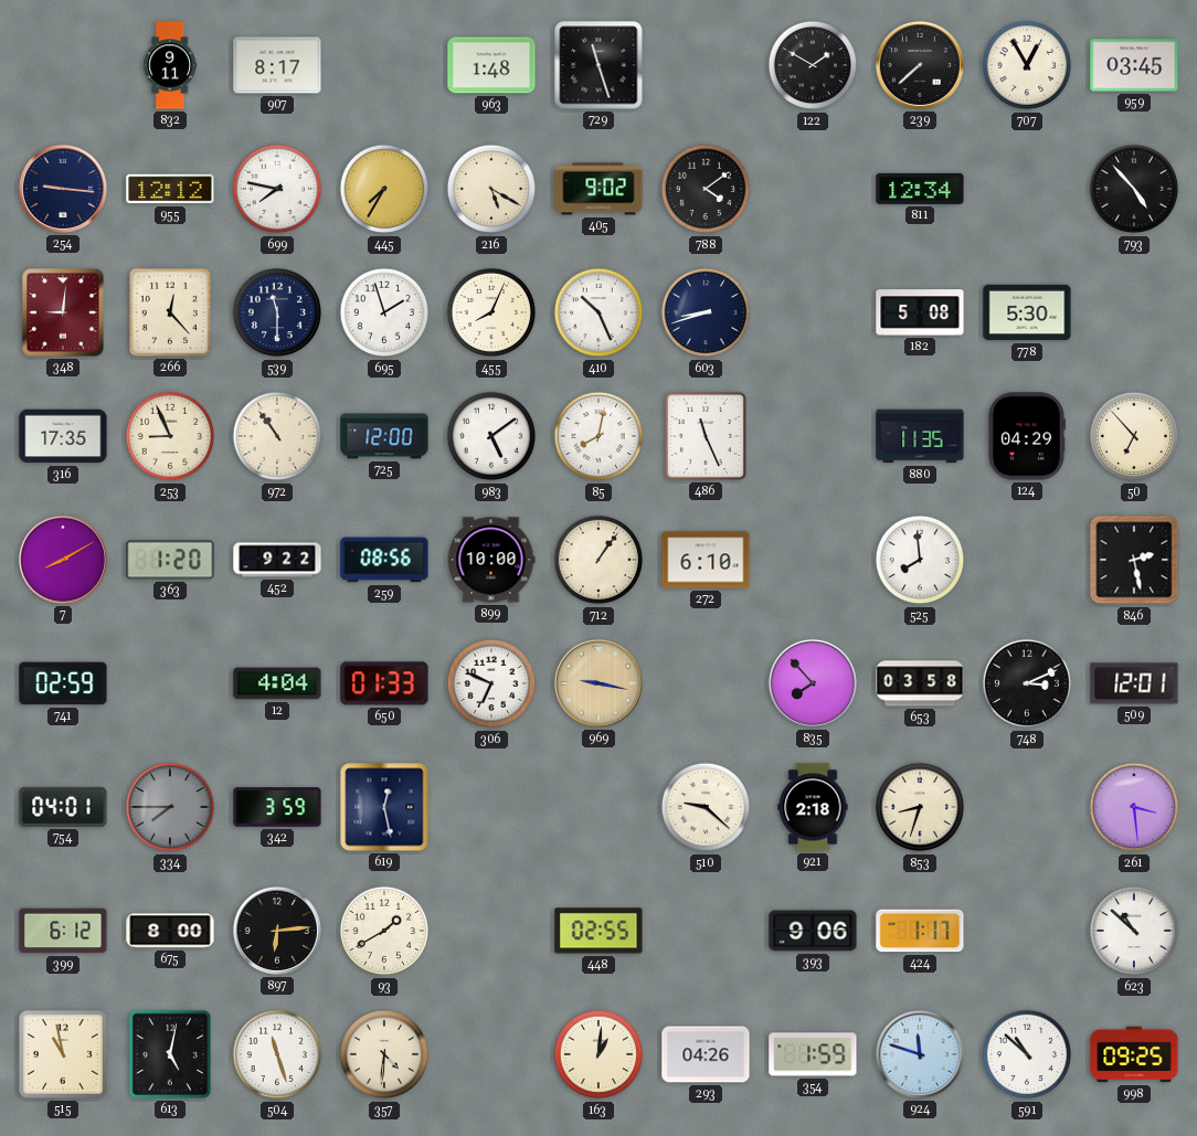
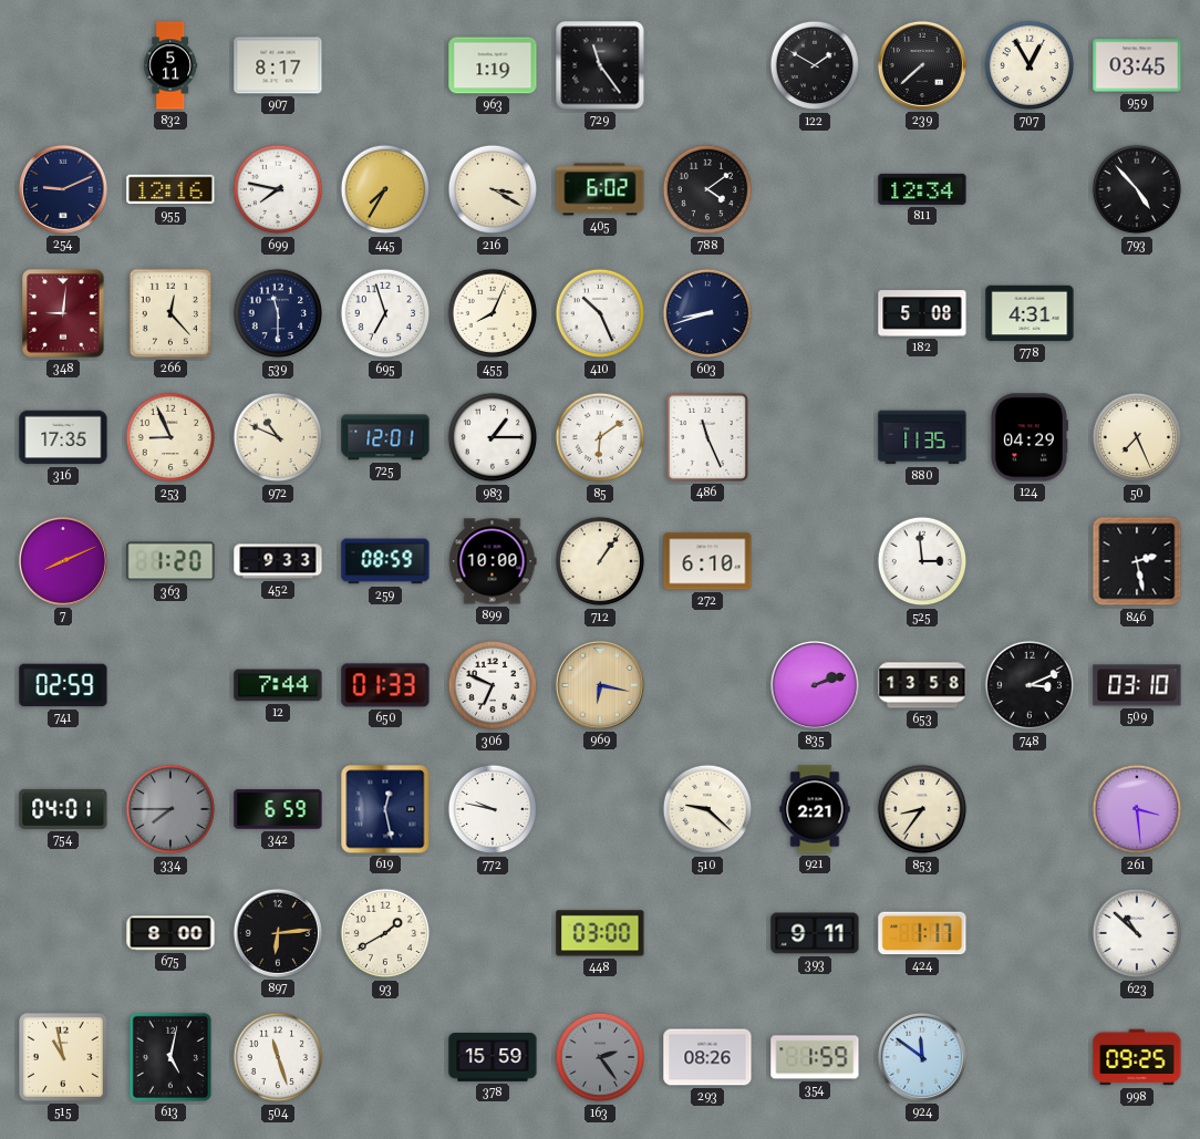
832: 9:11 -> 5:11 (170, 65)
963: 1:48 -> 1:19 (493, 65)
729: 11:27 -> 11:24 (600, 65)
254: 9:16 -> 9:11 (63, 189)
955: 12:12 -> 12:16 (170, 189)
216: 5:20 -> 3:20 (493, 189)
405: 9:02 -> 6:02 (600, 189)
695: 1:57 -> 6:57 (385, 313)
778: 5:30 -> 4:31 (1030, 313)
972: 10:54 -> 10:49 (278, 437)
725: 12:00 -> 12:01 (385, 437)
983: 5:09 -> 1:15 (493, 437)
85: 8:02 -> 6:09 (600, 437)
50: 6:53 -> 7:26 (1137, 437)
7: 8:10 -> 8:11 (63, 561)
452: 9:22 -> 9:33 (278, 561)
259: 08:56 -> 08:59 (385, 561)
525: 7:59 -> 2:59 (922, 561)
12: 4:04 -> 7:44 (278, 685)
969: 9:17 -> 6:17 (600, 685)
835: 7:53 -> 2:12 (815, 685)
653: 03:58 -> 13:58 (922, 685)
509: 12:01 -> 03:10 (1137, 685)
342: 3:59 -> 6:59 (278, 809)
772: none -> 9:47 (493, 809)
921: 2:18 -> 2:21 (815, 809)
853: 8:33 -> 8:36 (922, 809)
399: 6:12 -> none (63, 931)
448: 02:55 -> 03:00 (600, 933)
393: 9:06 -> 9:11 (815, 933)
357: 4:31 -> none (384, 1054)
378: none -> 15:59 (493, 1058)
163: 1:01 -> 2:24 (600, 1057)
163 dial: cream -> grey (600, 1057)
293: 04:26 -> 08:26 (707, 1057)
924: 11:48 -> 11:51 (922, 1057)
591: 10:52 -> none (1027, 1054)
